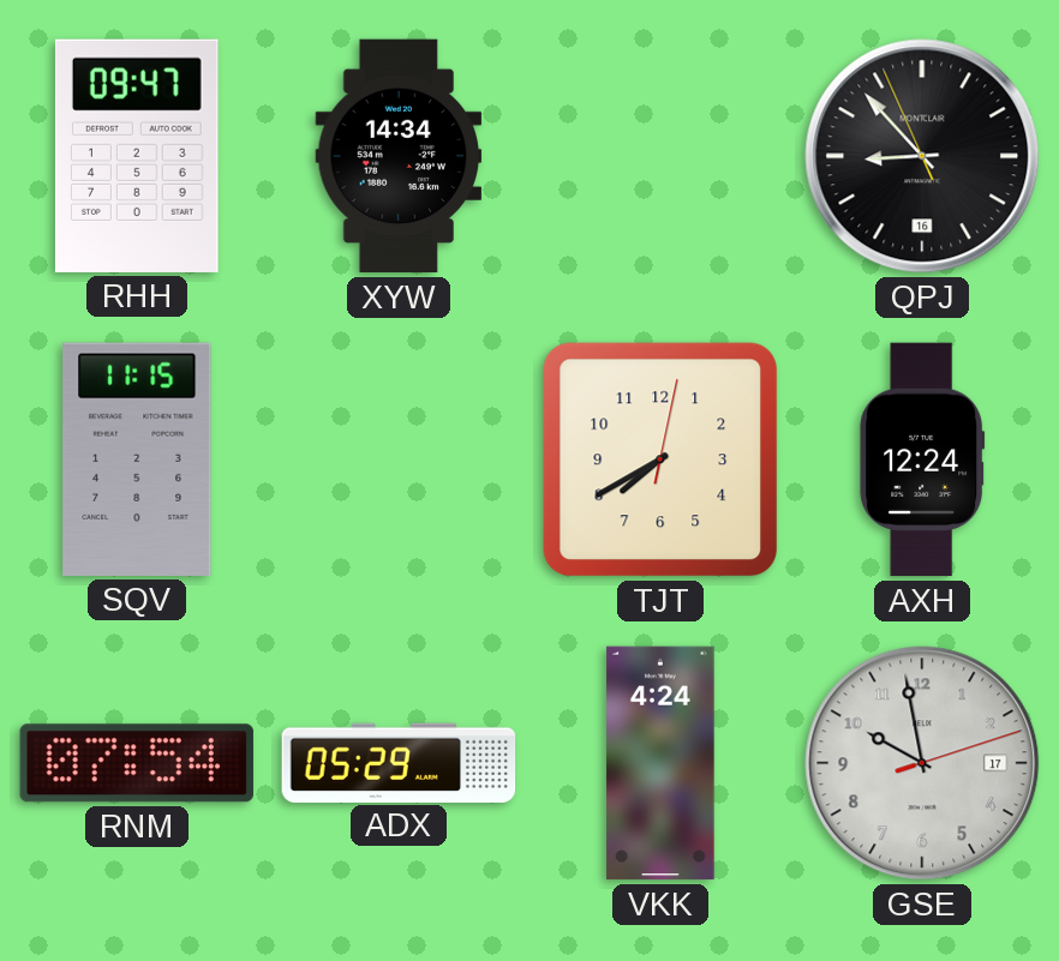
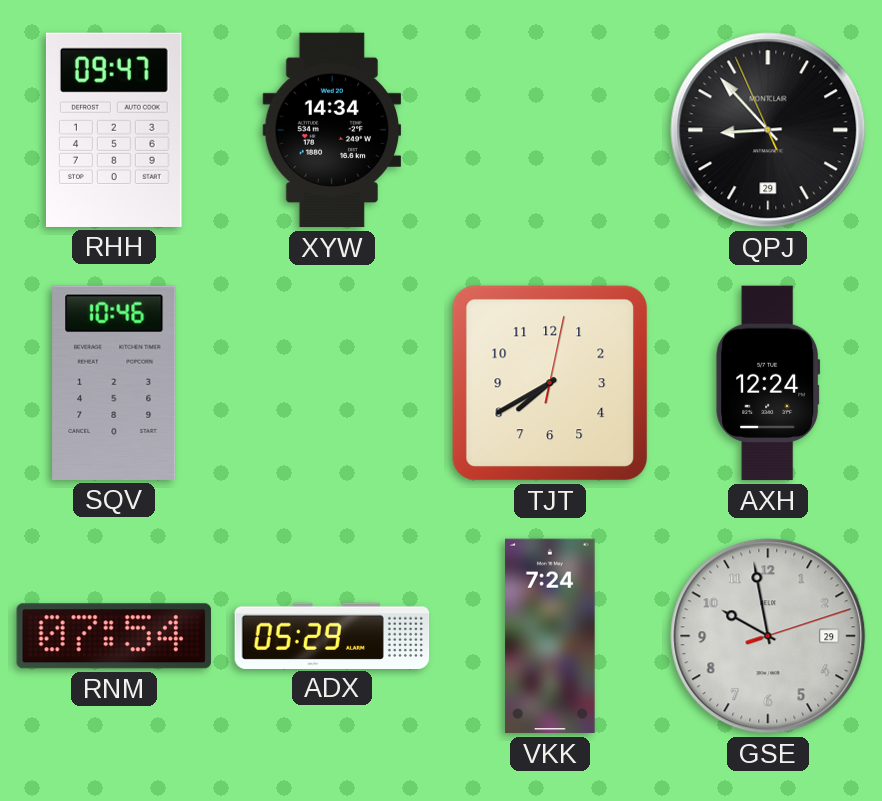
QPJ date: 16 -> 29 (768, 130)
SQV: 11:15 -> 10:46 (114, 383)
VKK: 4:24 -> 7:24 (550, 636)
GSE date: 17 -> 29 (768, 636)
